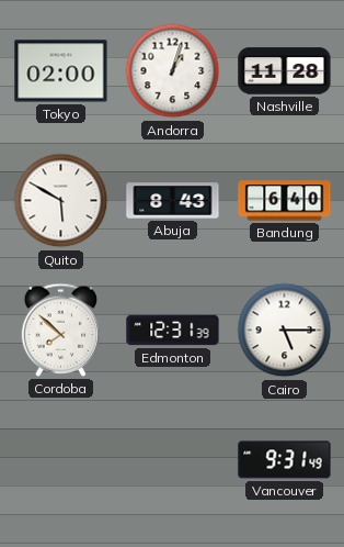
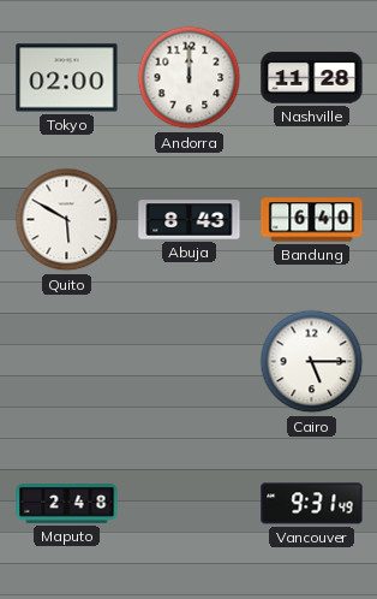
Andorra: 1:03 -> 12:00 (190, 78)
Cordoba: 7:52 -> none (61, 330)
Edmonton: 12:31 -> none (173, 331)
Maputo: none -> 2:48 (67, 504)
